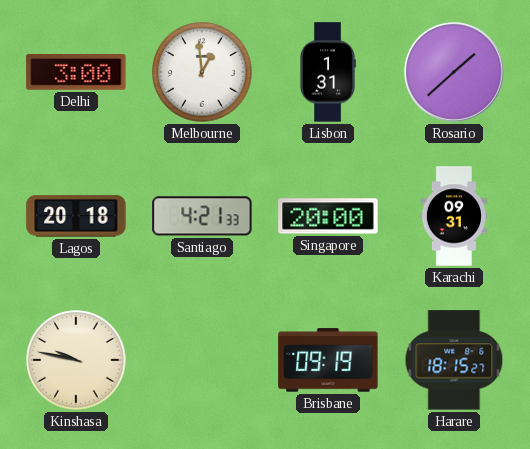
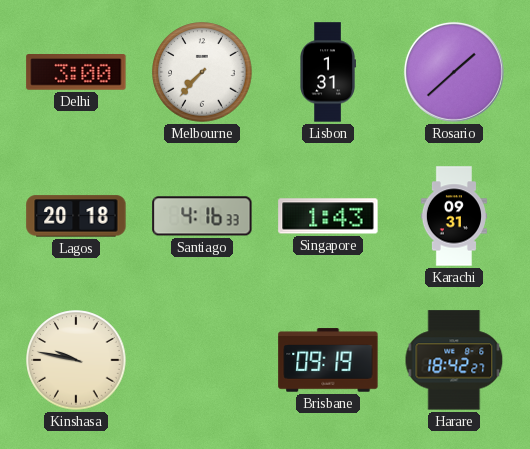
Melbourne: 12:59 -> 7:37 (202, 72)
Santiago: 4:21 -> 4:16 (202, 216)
Singapore: 20:00 -> 1:43 (328, 216)
Harare: 18:15 -> 18:42 (454, 360)
